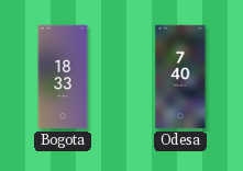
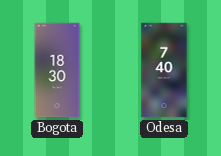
Bogota: 18:33 -> 18:30 (57, 70)
